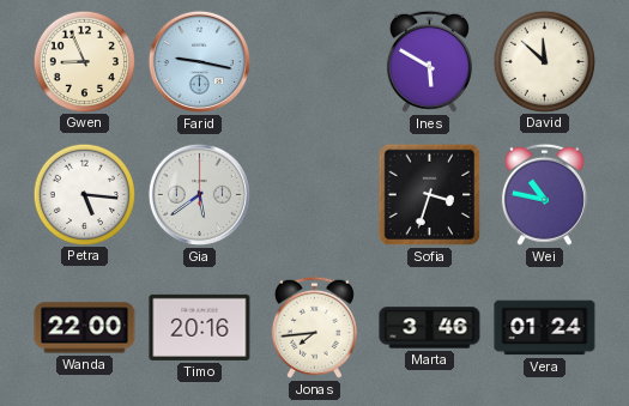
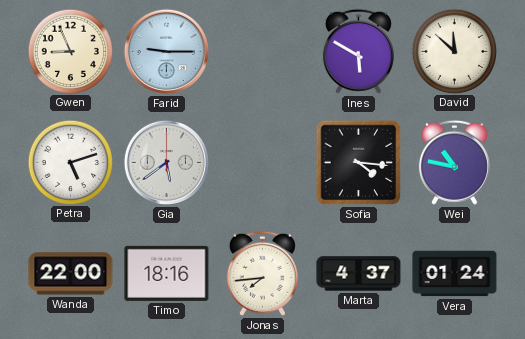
Farid: 9:17 -> 9:15 (166, 51)
Petra: 5:16 -> 5:12 (70, 162)
Sofia: 3:33 -> 4:16 (359, 163)
Timo: 20:16 -> 18:16 (167, 273)
Marta: 3:46 -> 4:37 (359, 274)
